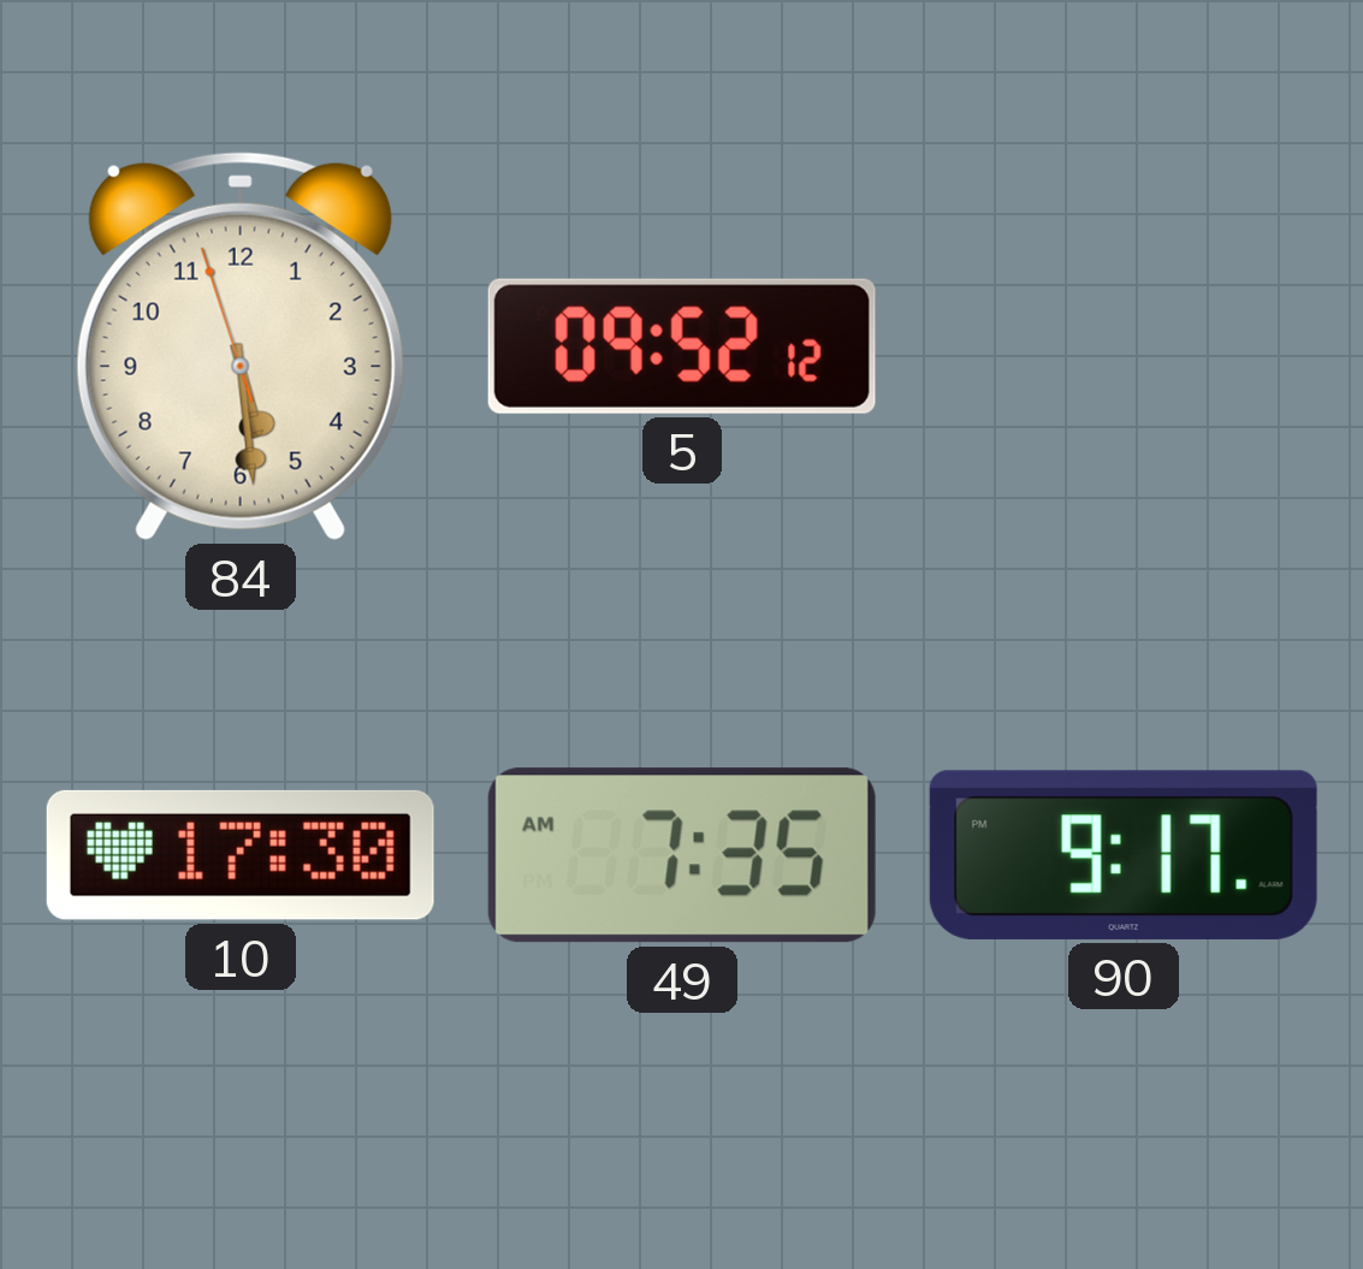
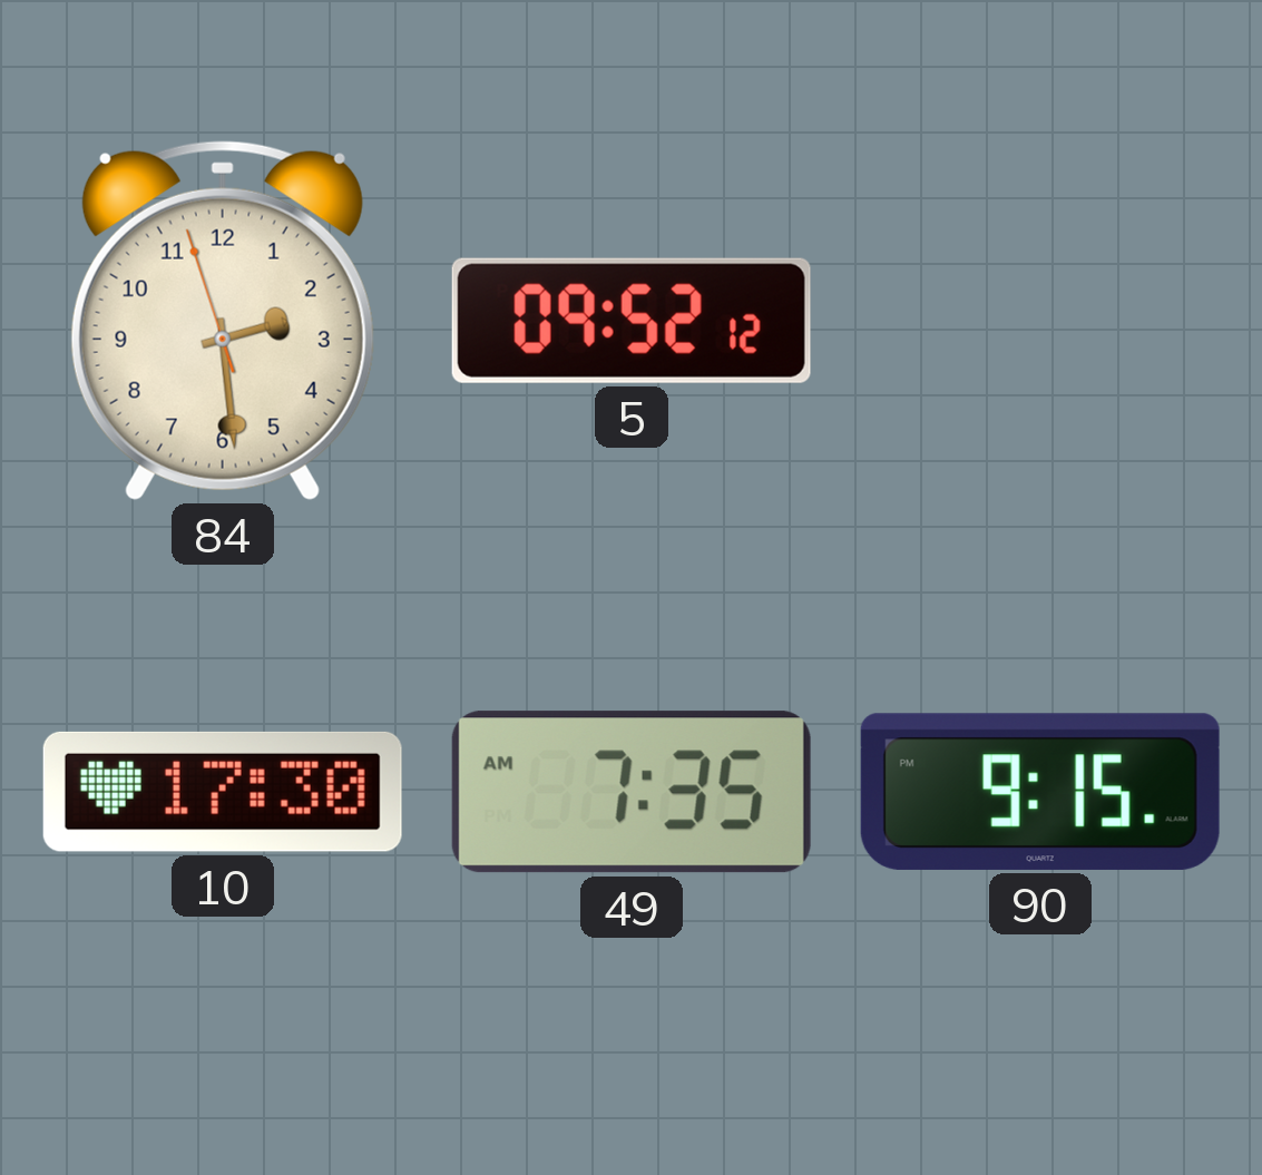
84: 5:28 -> 2:28 (223, 321)
90: 9:17 -> 9:15 (1040, 792)
